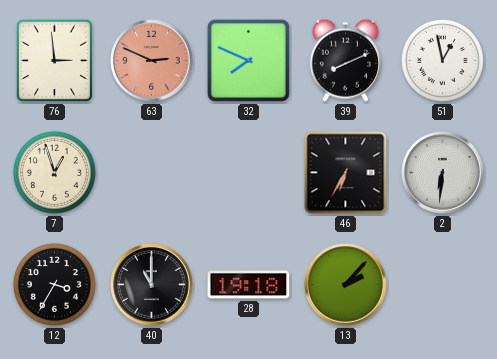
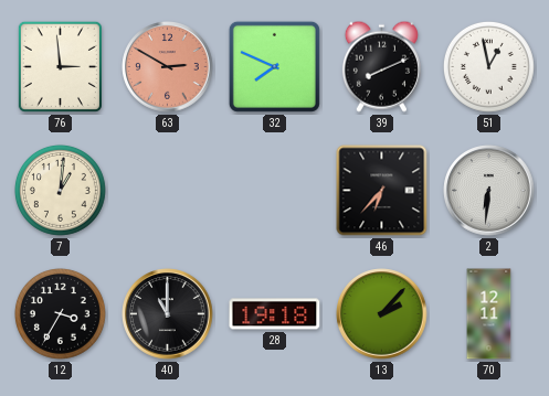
63: 2:49 -> 2:50 (168, 67)
7: 12:57 -> 1:01 (60, 190)
46: 6:35 -> 6:37 (382, 191)
70: none -> 12:11 (489, 314)
